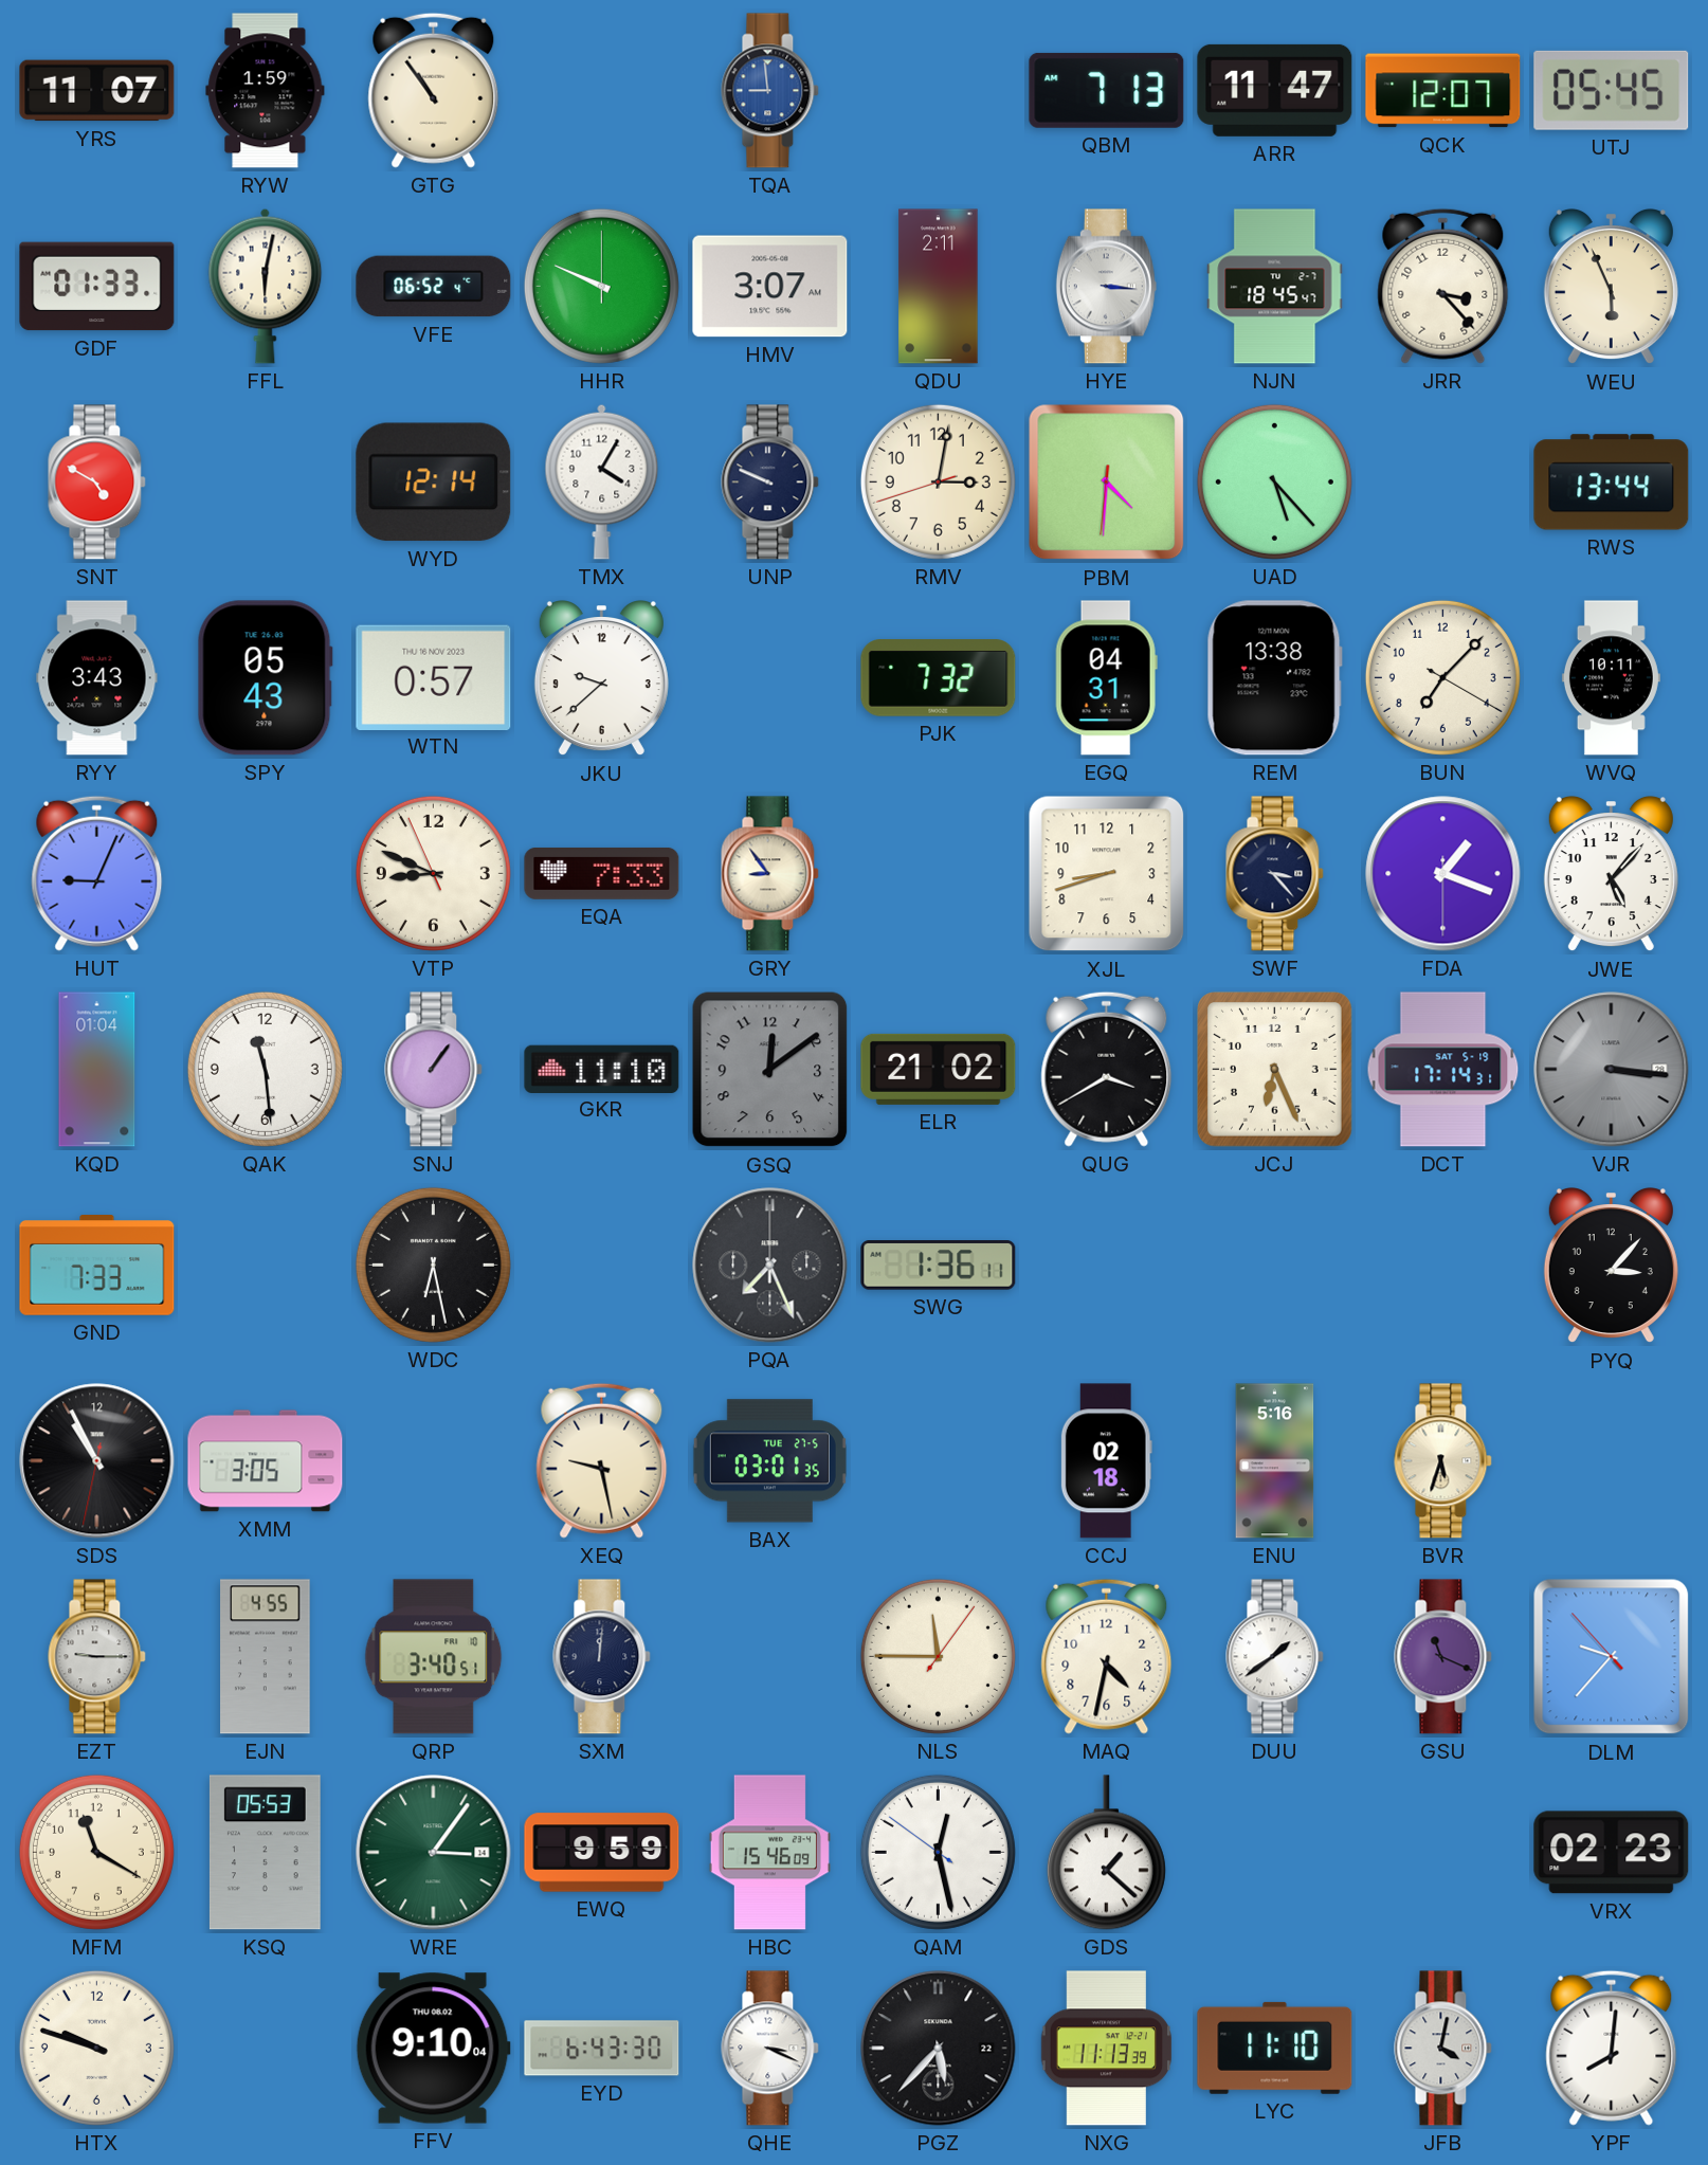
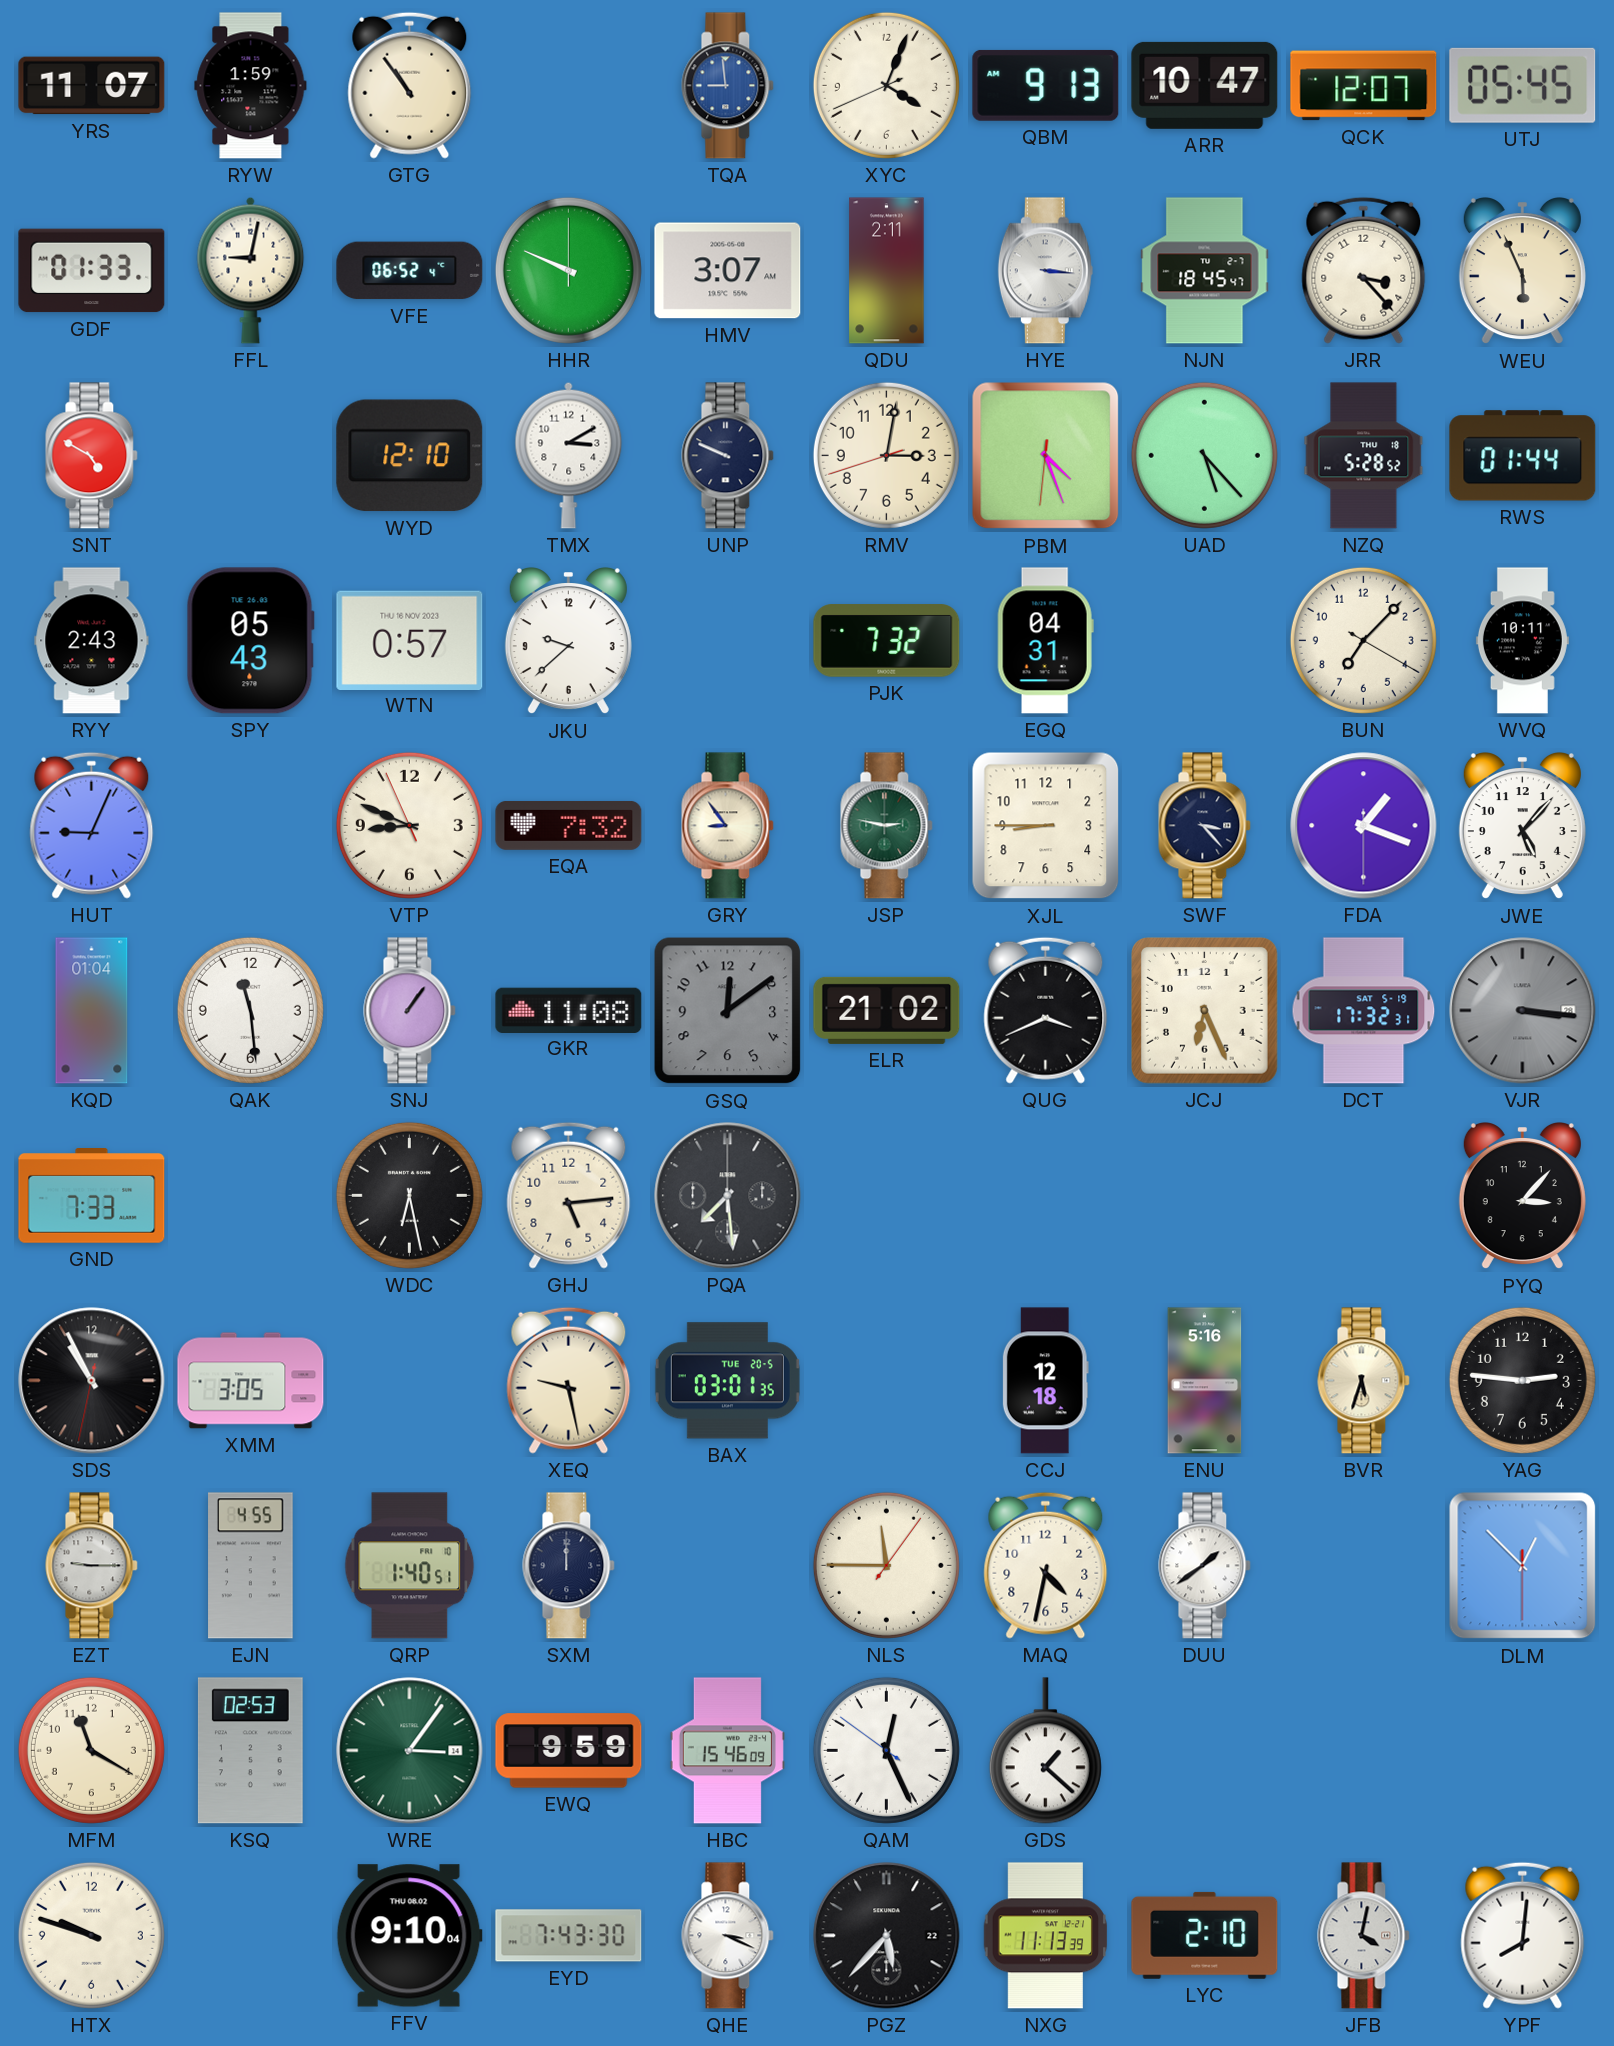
XYC: none -> 4:03 (886, 85)
QBM: 7:13 -> 9:13 (1046, 85)
ARR: 11:47 -> 10:47 (1205, 85)
FFL: 6:02 -> 9:02 (251, 270)
WYD: 12:14 -> 12:10 (410, 456)
TMX: 4:05 -> 3:10 (569, 455)
PBM: 4:30 -> 4:26 (1046, 456)
NZQ: none -> 5:28 (1364, 456)
RWS: 13:44 -> 01:44 (1523, 456)
RYY: 3:43 -> 2:43 (92, 641)
REM: 13:38 -> none (1274, 678)
EQA: 7:33 -> 7:32 (569, 825)
JSP: none -> 2:47 (887, 826)
XJL: 8:42 -> 8:45 (1046, 826)
GKR: 11:10 -> 11:08 (569, 1010)
QUG: 3:40 -> 3:41 (1046, 1010)
DCT: 17:14 -> 17:32 (1364, 1011)
GHJ: none -> 5:14 (569, 1195)
PQA: 7:26 -> 7:29 (728, 1196)
SWG: 1:36 -> none (939, 1266)
BAX date: TUE 27-5 -> TUE 20-5 (727, 1381)
CCJ: 02:18 -> 12:18 (1045, 1381)
YAG: none -> 2:46 (1522, 1380)
QRP: 3:40 -> 1:40 (410, 1566)
SXM: 12:01 -> 12:00 (569, 1566)
GSU: 11:19 -> none (1443, 1657)
DLM: 9:36 -> 12:52 (1523, 1566)
KSQ: 05:53 -> 02:53 (250, 1751)
QAM: 12:27 -> 12:25 (886, 1750)
VRX: 02:23 -> none (1612, 1853)
EYD: 6:43 -> 7:43 (569, 1936)
LYC: 11:10 -> 2:10 (1205, 1935)
